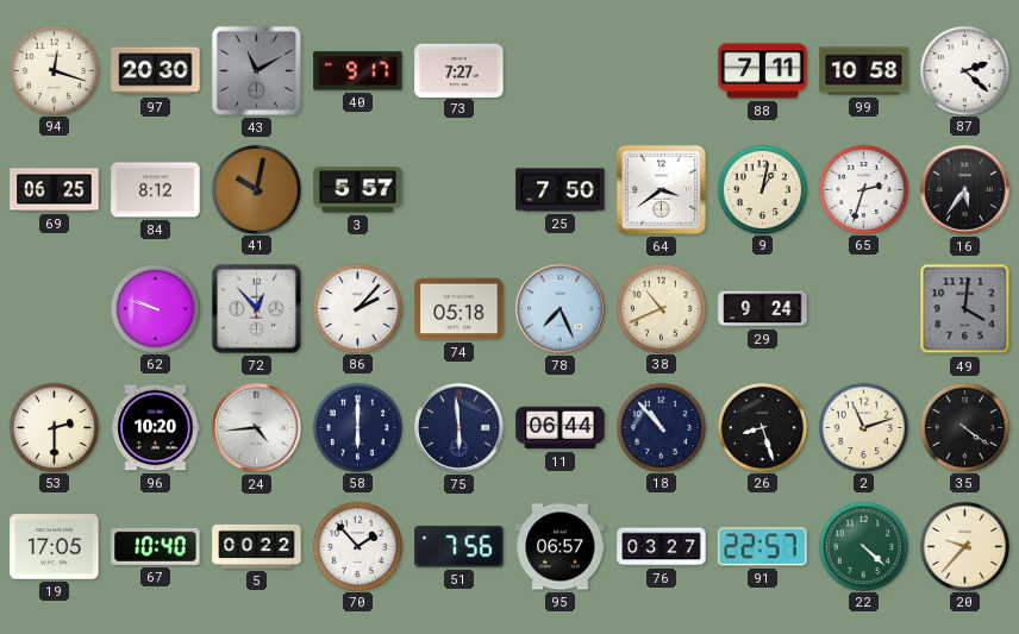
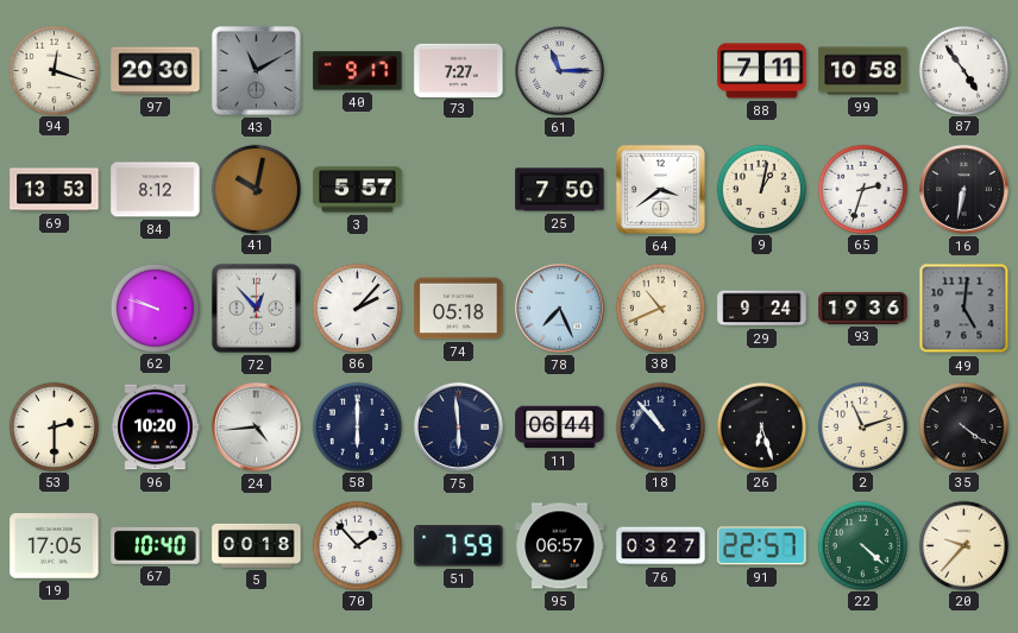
61: none -> 11:15 (560, 71)
87: 2:22 -> 4:54 (963, 70)
69: 06:25 -> 13:53 (55, 190)
16: 5:36 -> 6:32 (964, 190)
93: none -> 19:36 (863, 308)
49: 4:01 -> 5:01 (964, 309)
26: 8:27 -> 6:27 (761, 426)
5: 00:22 -> 00:18 (257, 545)
51: 7:56 -> 7:59 (459, 546)
